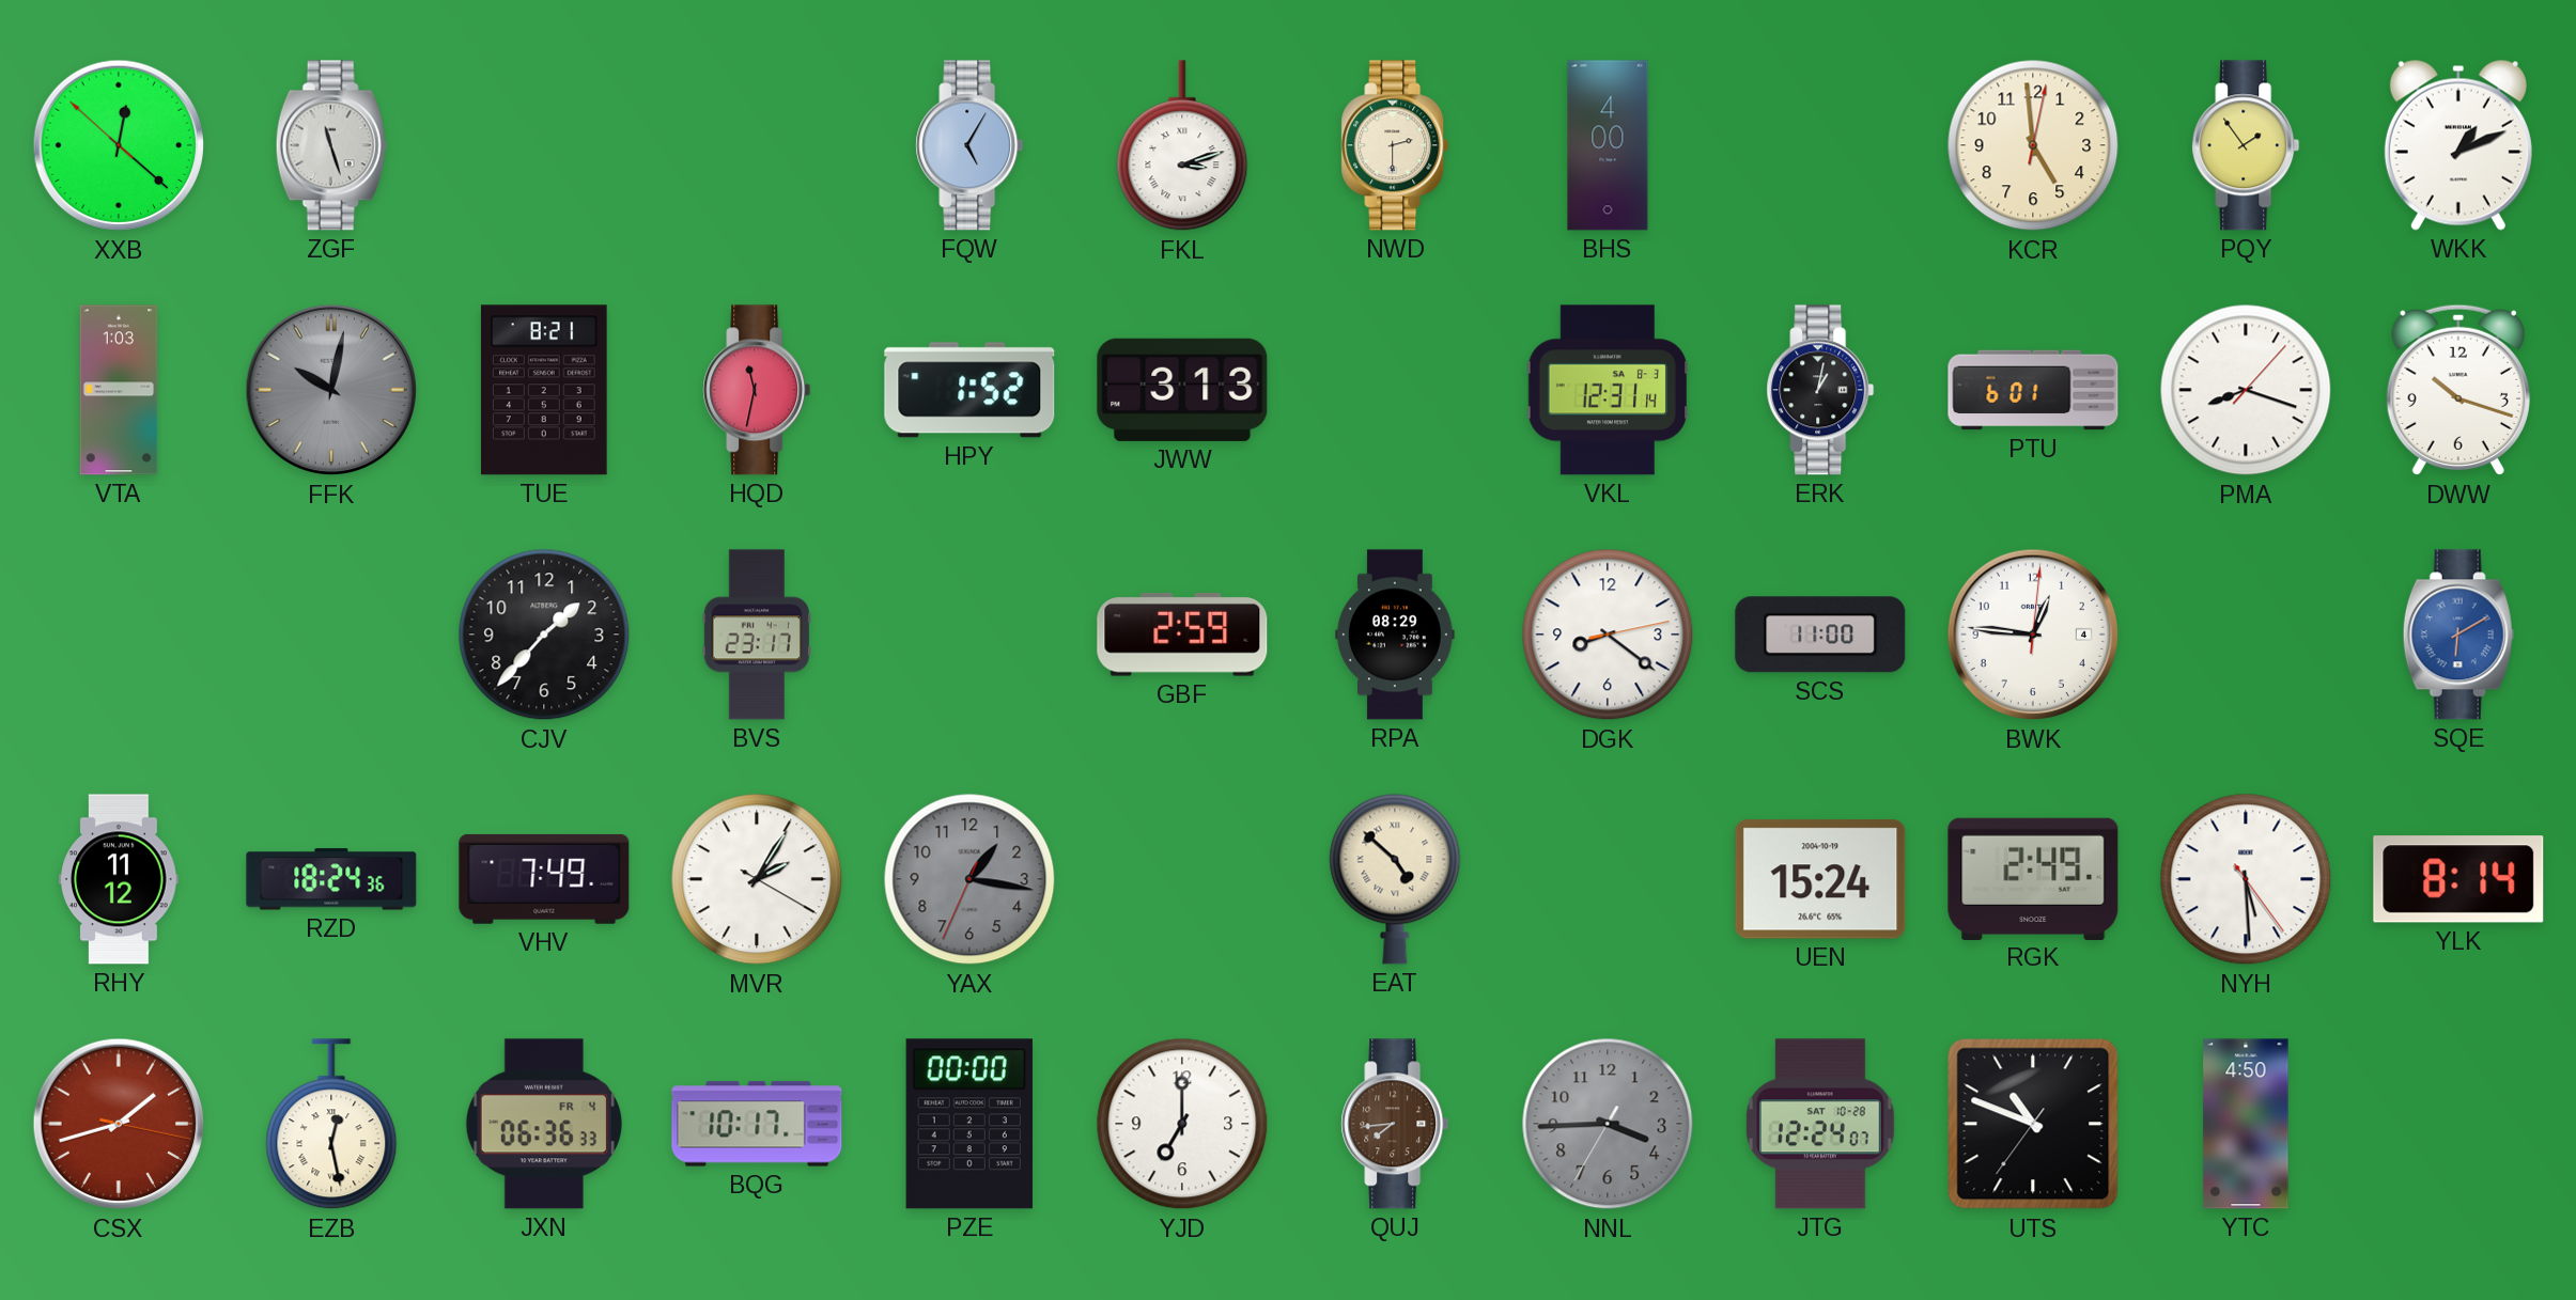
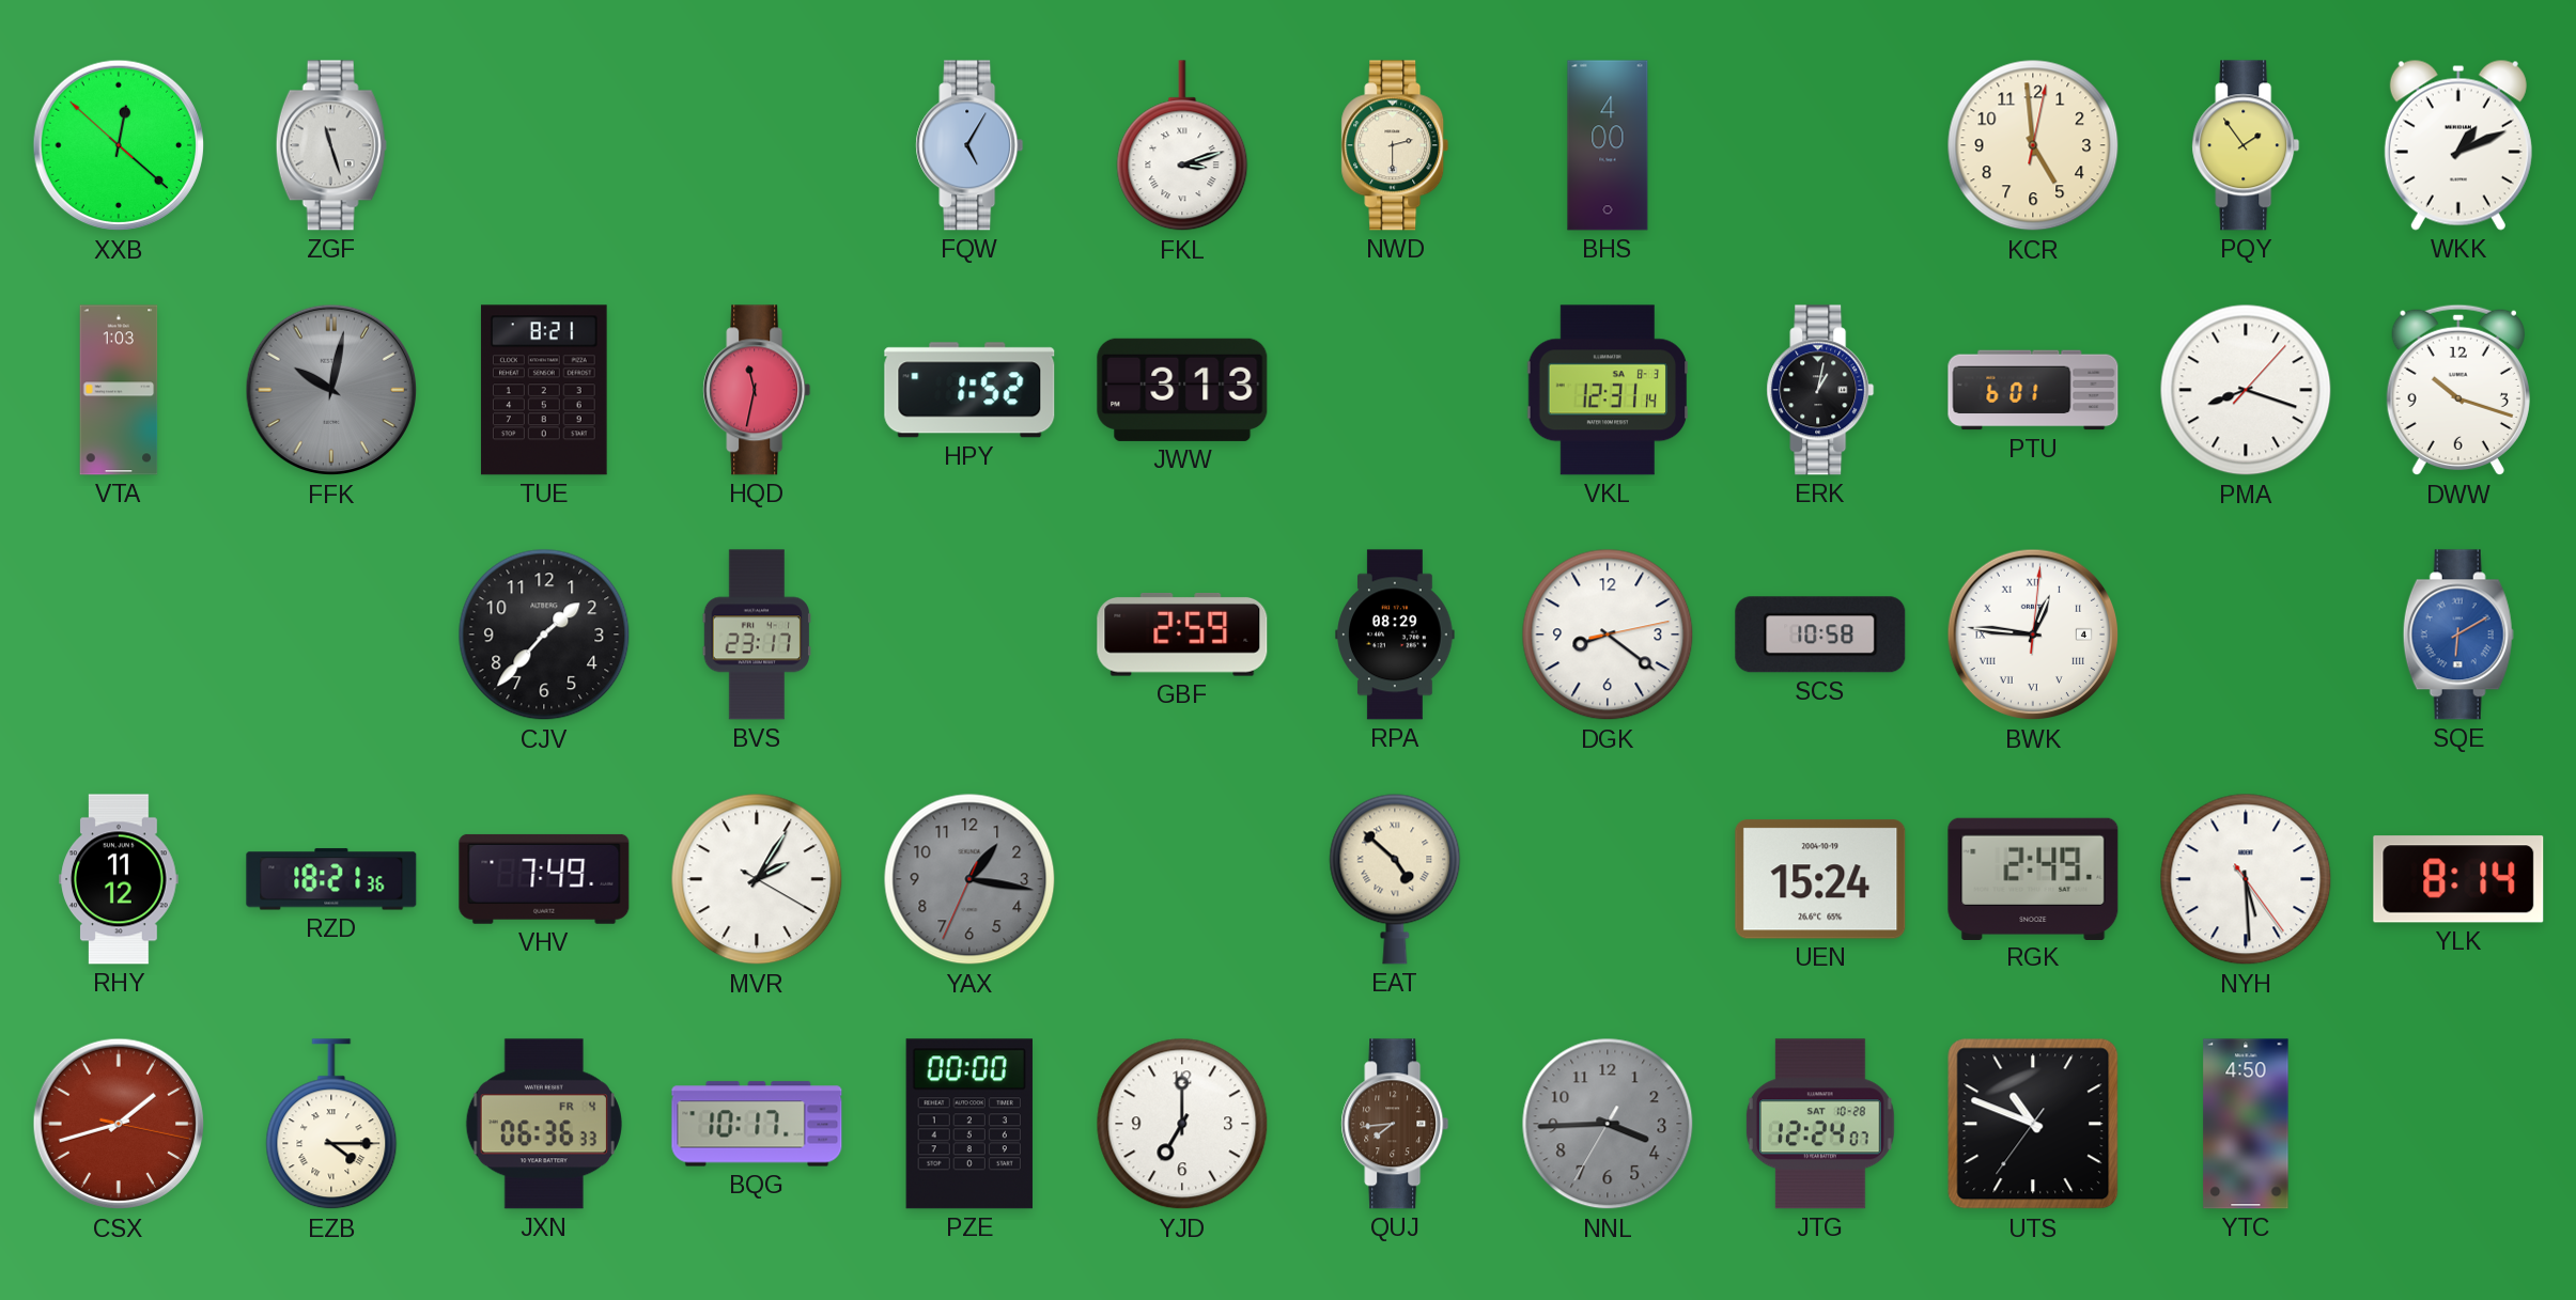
SCS: 11:00 -> 10:58 (1820, 635)
BWK numerals: Arabic -> Roman (2033, 635)
RZD: 18:24 -> 18:21 (331, 879)
EZB: 12:28 -> 4:15 (331, 1125)
